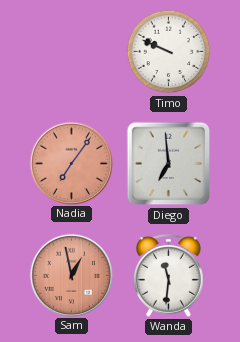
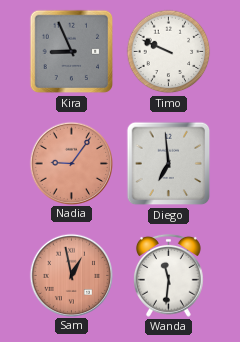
Kira: none -> 8:56 (72, 52)
Nadia: 7:06 -> 9:06 (71, 163)
